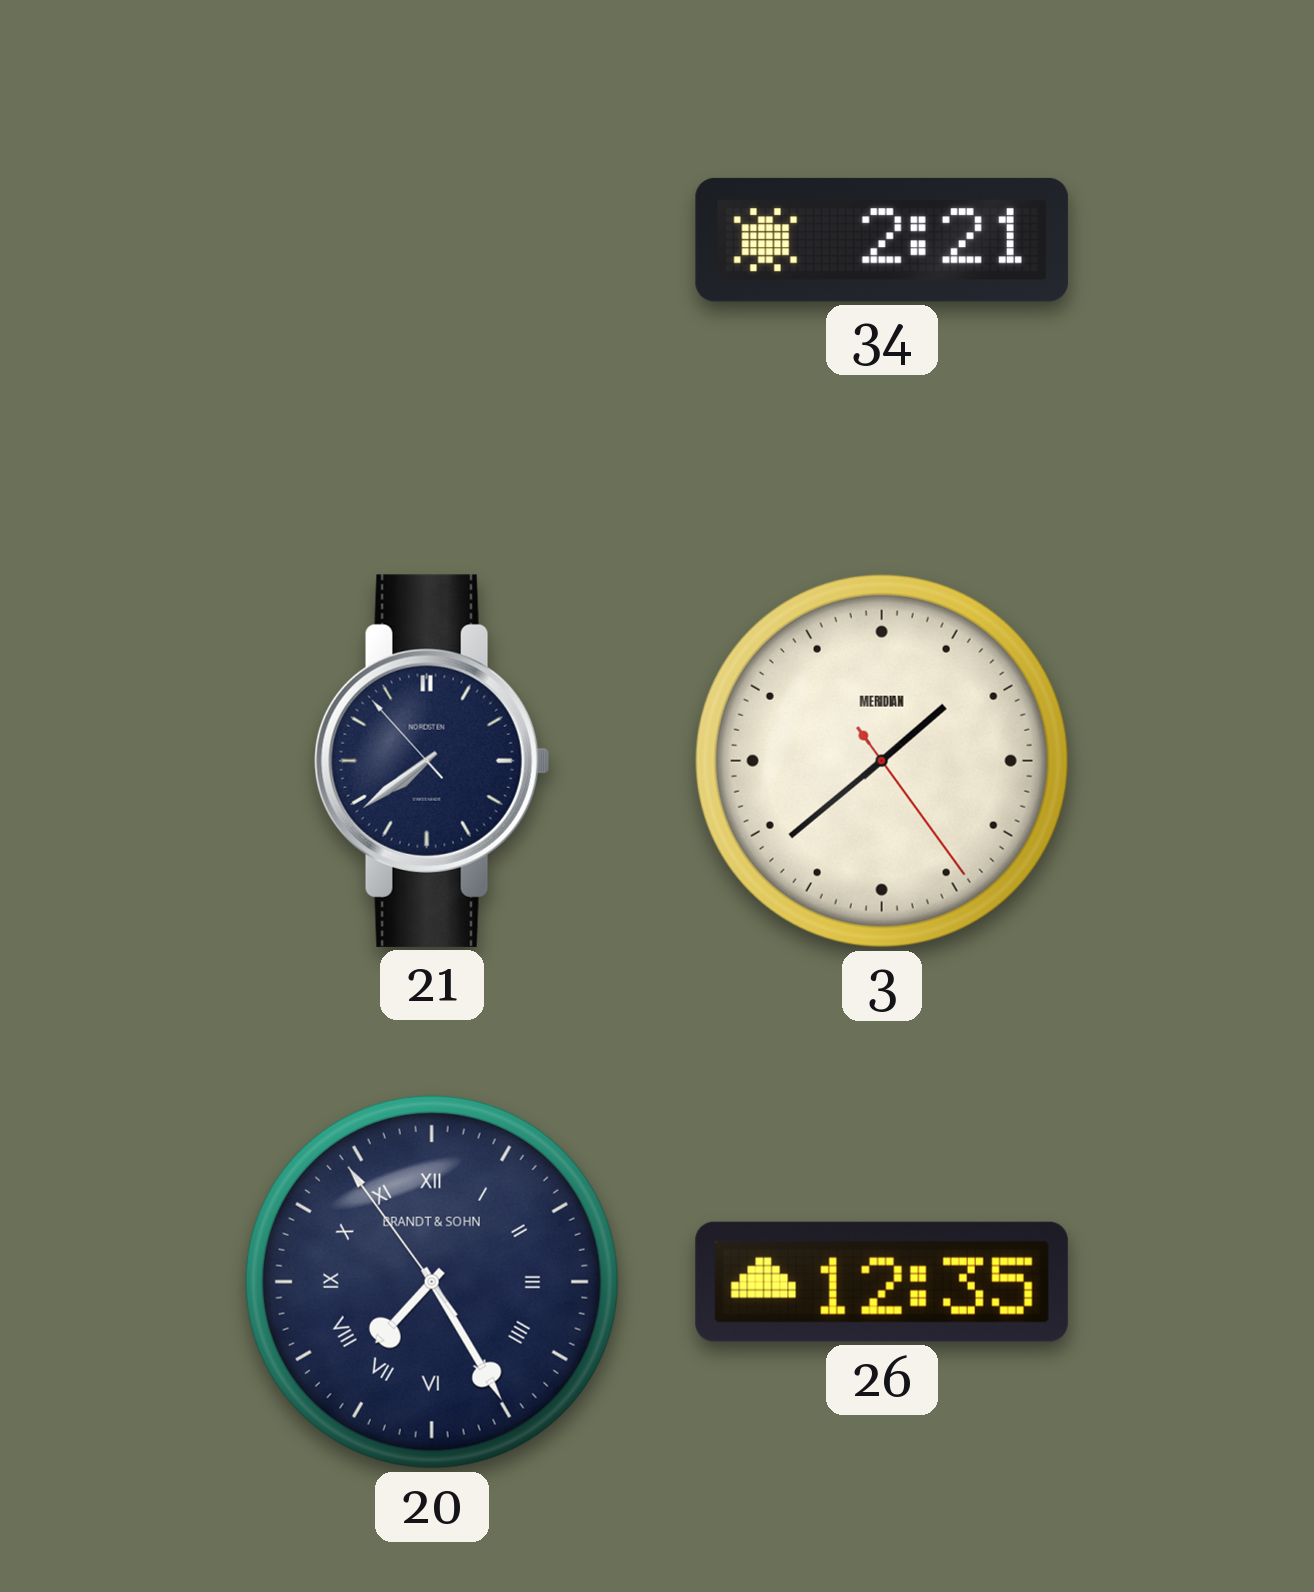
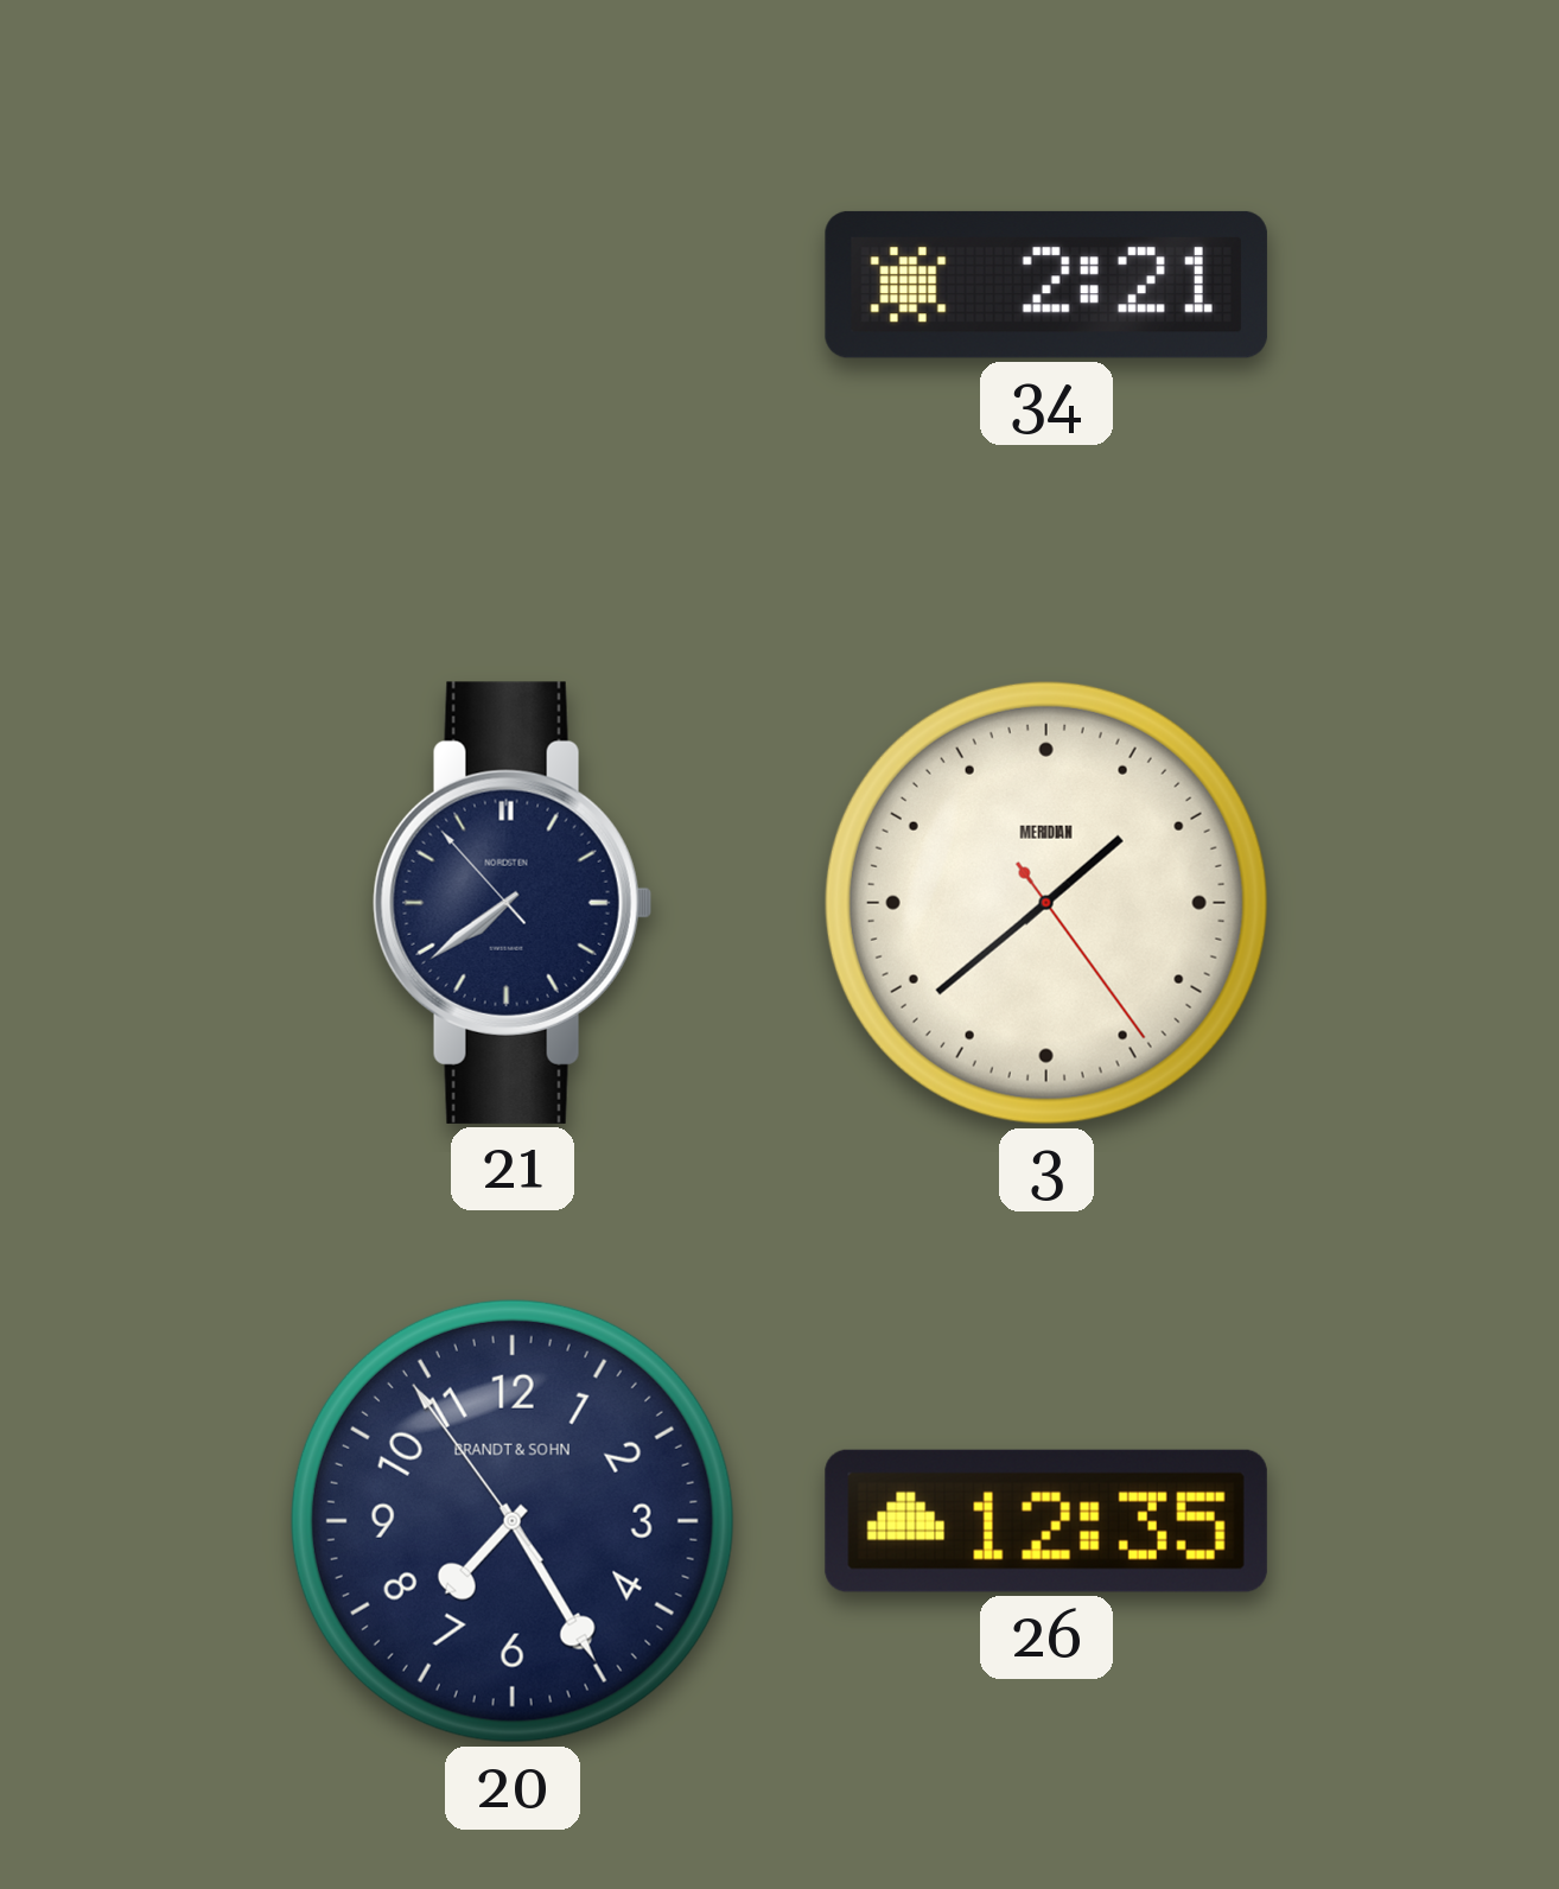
20 numerals: Roman -> Arabic (513, 1521)
